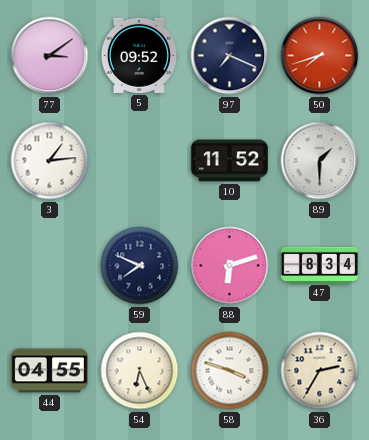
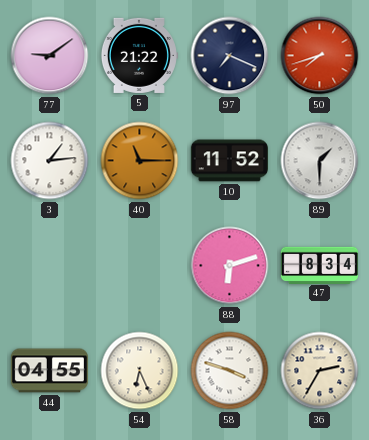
77: 3:09 -> 9:09 (50, 56)
5: 09:52 -> 21:22 (139, 55)
40: none -> 11:15 (140, 161)
59: 7:49 -> none (140, 266)
